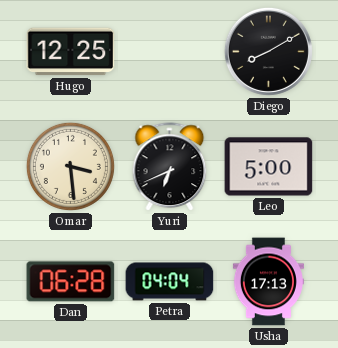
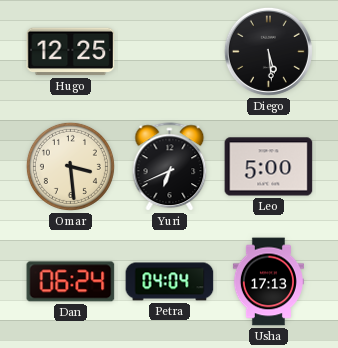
Diego: 8:10 -> 5:29 (268, 51)
Dan: 06:28 -> 06:24 (71, 282)
